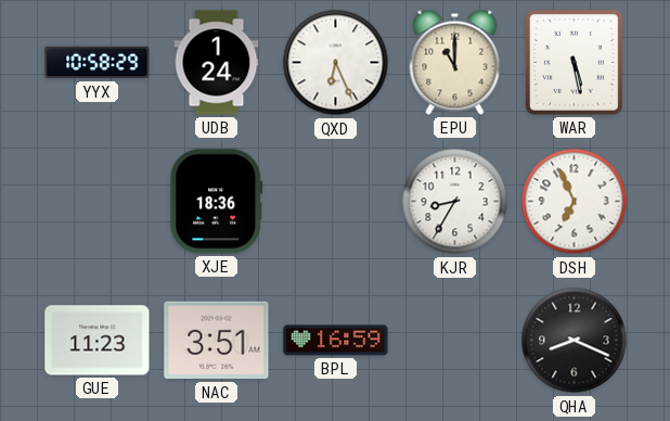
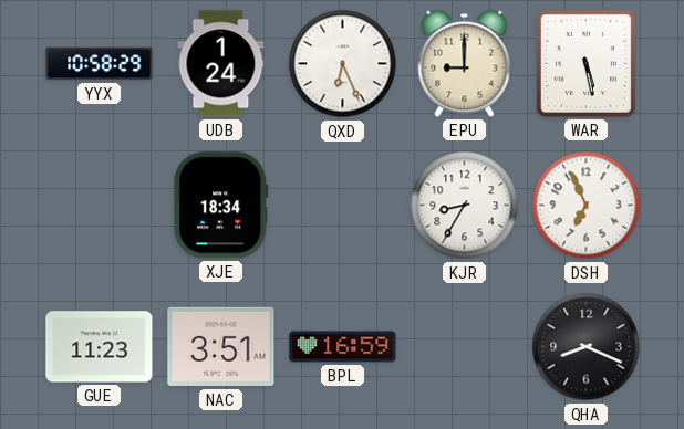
EPU: 11:00 -> 9:00 (465, 63)
XJE: 18:36 -> 18:34 (221, 206)
